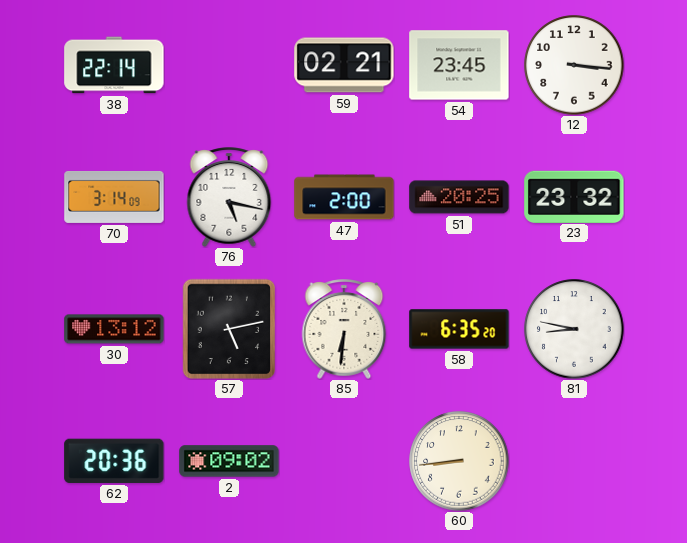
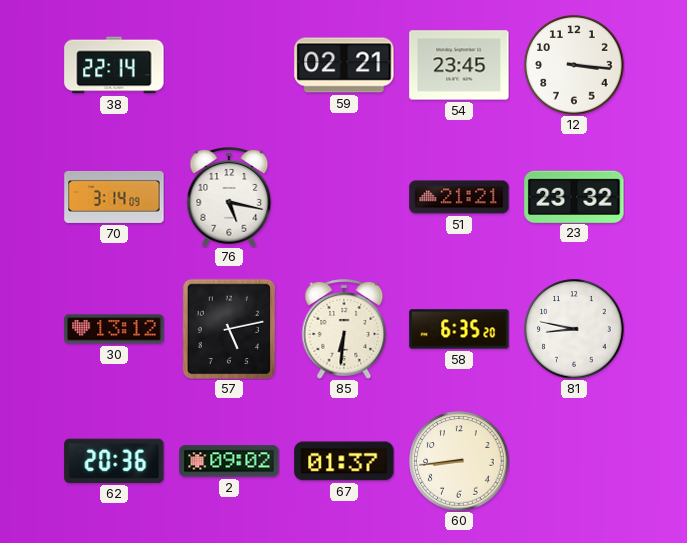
47: 2:00 -> none (344, 197)
51: 20:25 -> 21:21 (459, 197)
67: none -> 01:37 (344, 461)
